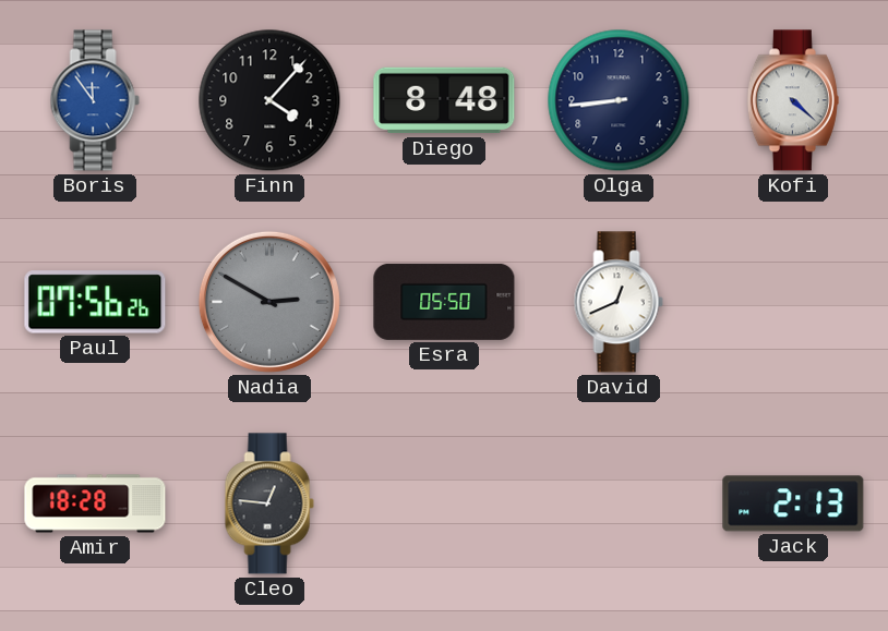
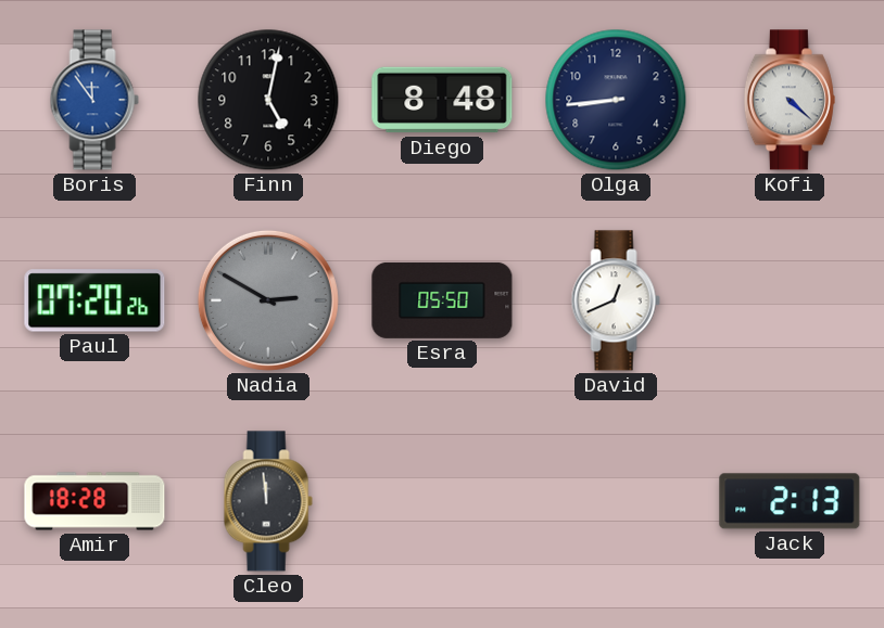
Finn: 4:07 -> 5:02 (268, 100)
Paul: 07:56 -> 07:20 (94, 300)
Cleo: 12:46 -> 11:59 (268, 501)
